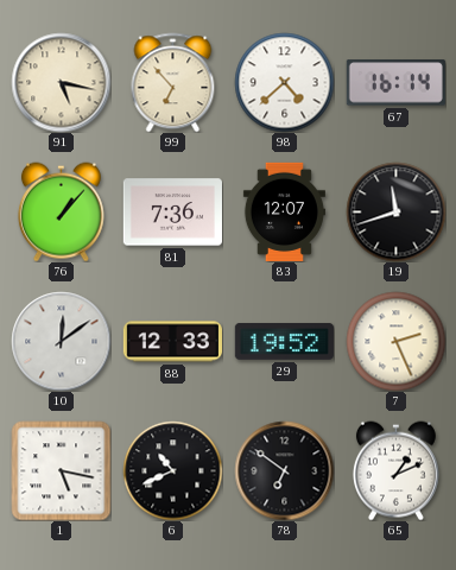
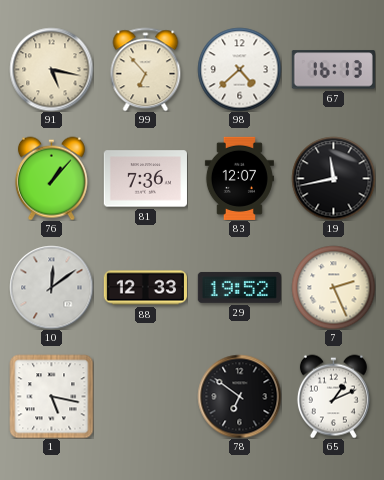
67: 16:14 -> 16:13 (333, 70)
19: 11:42 -> 11:43 (333, 178)
6: 10:41 -> none (172, 470)
